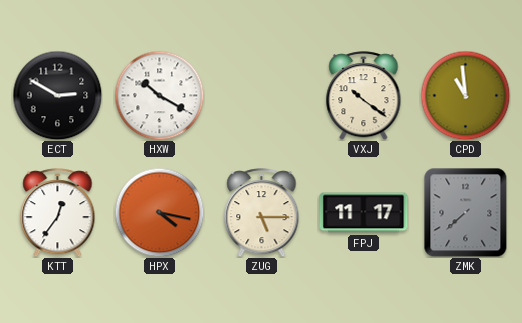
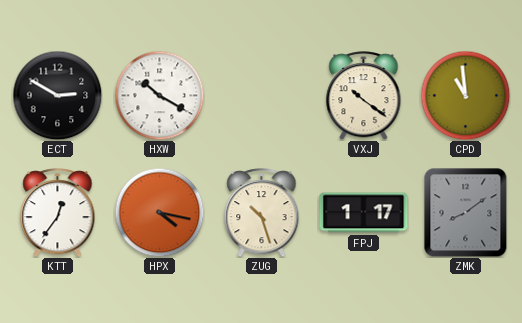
ZUG: 5:15 -> 10:27 (262, 213)
FPJ: 11:17 -> 1:17 (364, 213)
ZMK: 7:38 -> 8:09 (466, 212)
